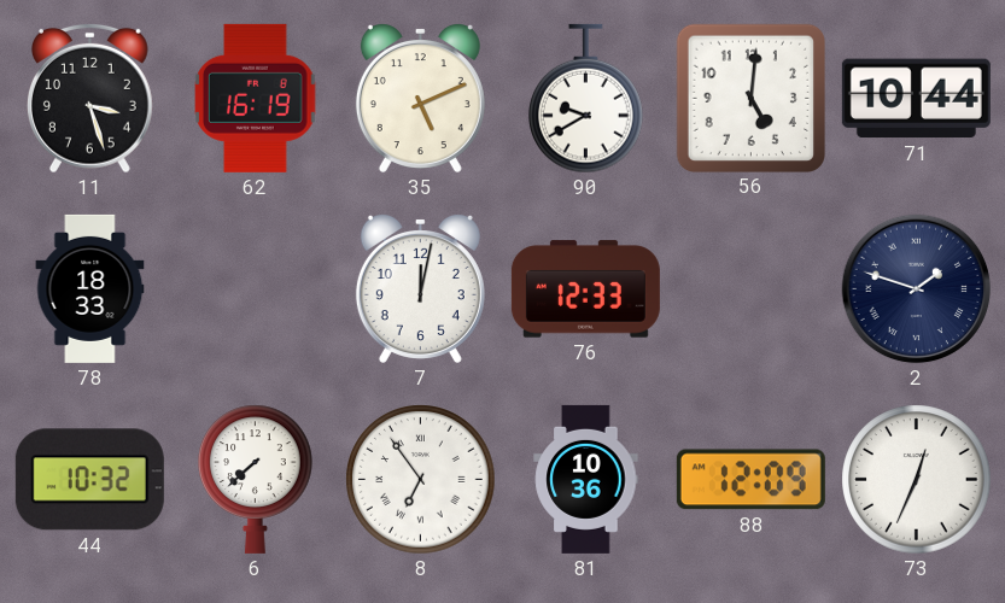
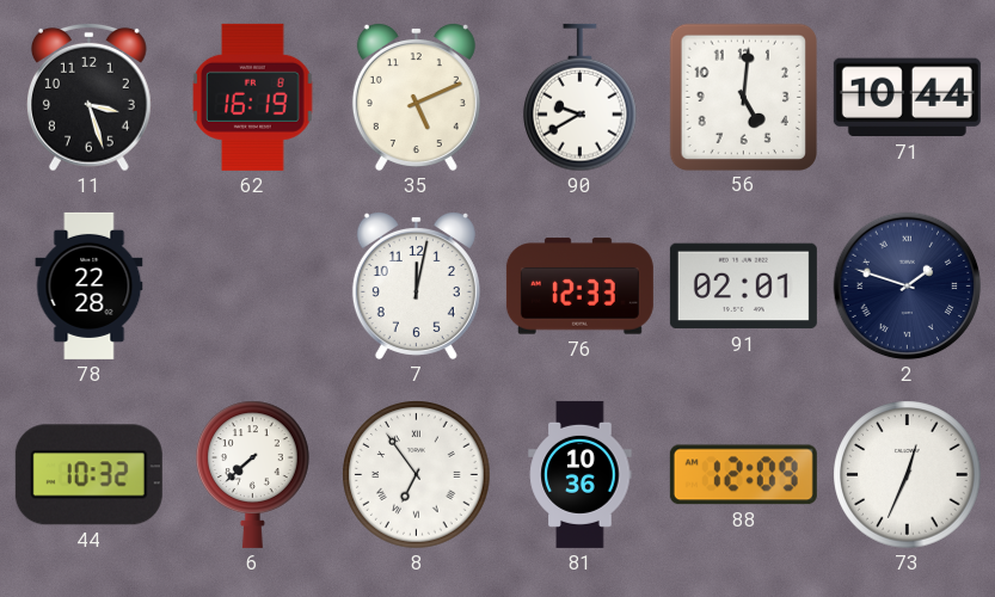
78: 18:33 -> 22:28 (90, 285)
91: none -> 02:01 (743, 287)
